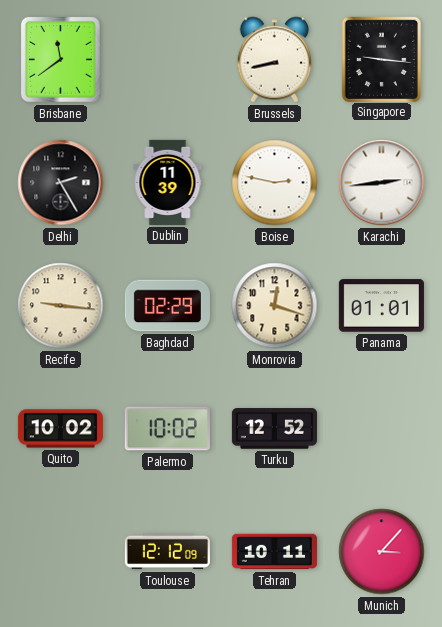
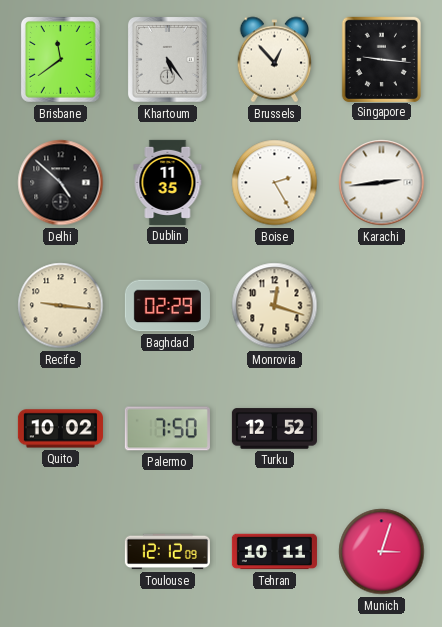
Khartoum: none -> 5:24 (167, 60)
Brussels: 8:43 -> 12:53 (275, 60)
Delhi: 2:25 -> 4:52 (61, 183)
Dublin: 11:39 -> 11:35 (168, 182)
Boise: 2:47 -> 2:25 (275, 183)
Panama: 01:01 -> none (381, 306)
Palermo: 10:02 -> 7:50 (167, 429)
Munich: 3:07 -> 3:03 (382, 552)
